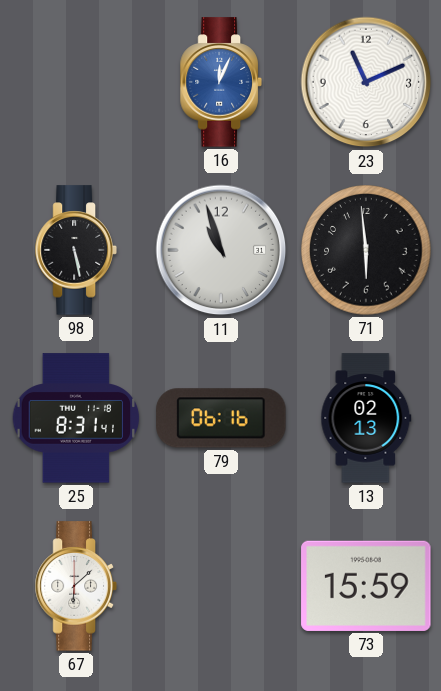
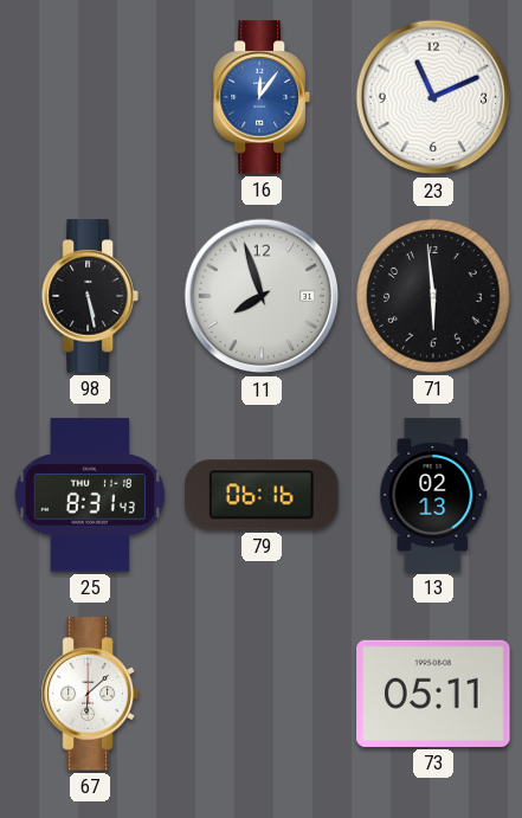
16: 12:04 -> 12:06 (262, 97)
11: 10:57 -> 7:57 (262, 296)
25: 8:31:41 -> 8:31:43 (90, 495)
73: 15:59 -> 05:11 (433, 694)
